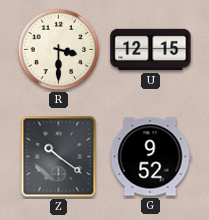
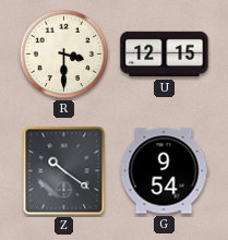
G: 9:52 -> 9:54 (164, 171)
